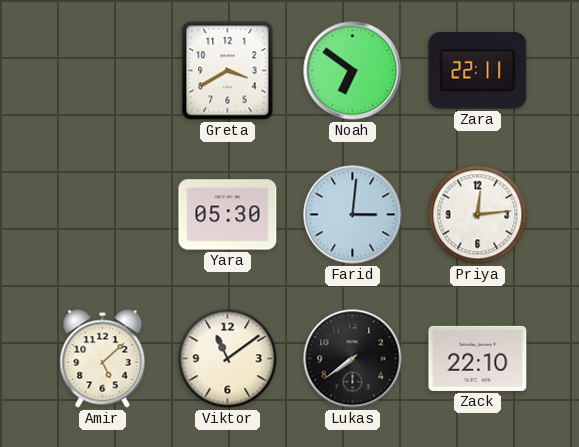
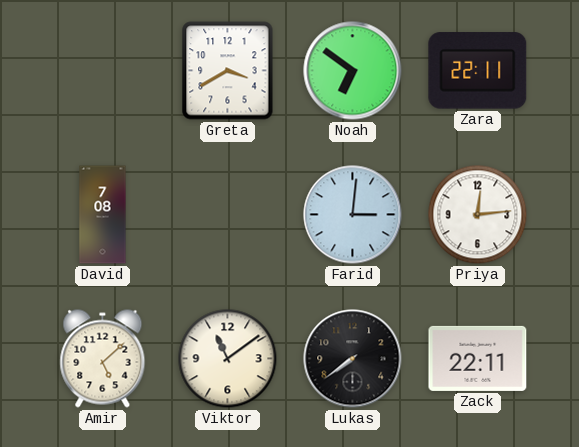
David: none -> 7:08 (103, 215)
Yara: 05:30 -> none (228, 215)
Zack: 22:10 -> 22:11 (478, 358)
